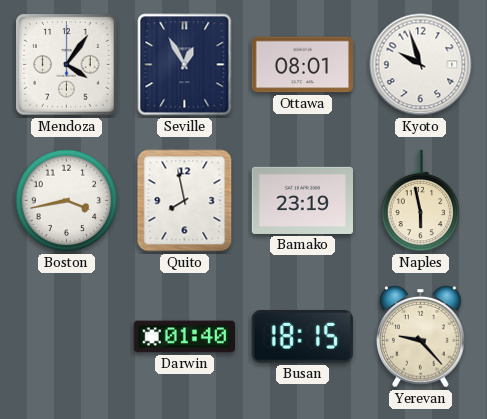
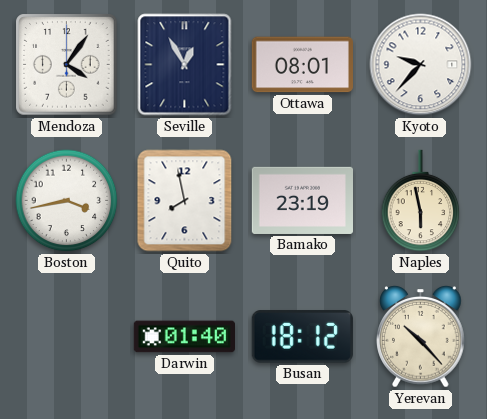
Kyoto: 9:57 -> 9:37 (421, 65)
Busan: 18:15 -> 18:12 (302, 337)
Yerevan: 9:23 -> 10:23 (421, 337)
